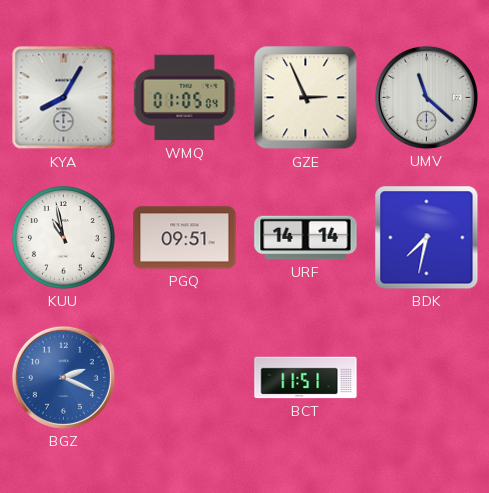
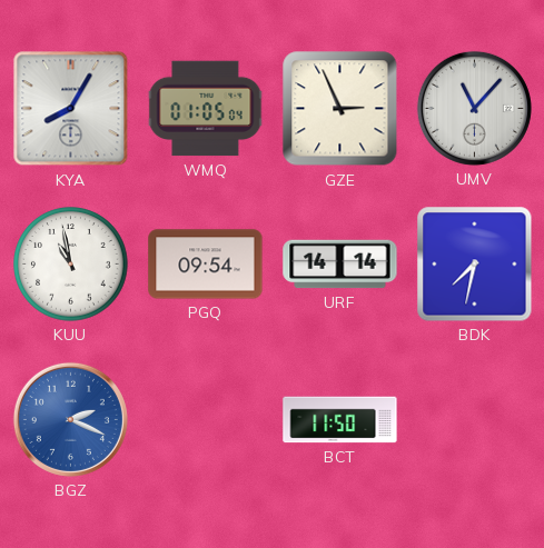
UMV: 11:22 -> 11:07 (474, 108)
PGQ: 09:51 -> 09:54 (206, 265)
BCT: 11:51 -> 11:50 (340, 420)
